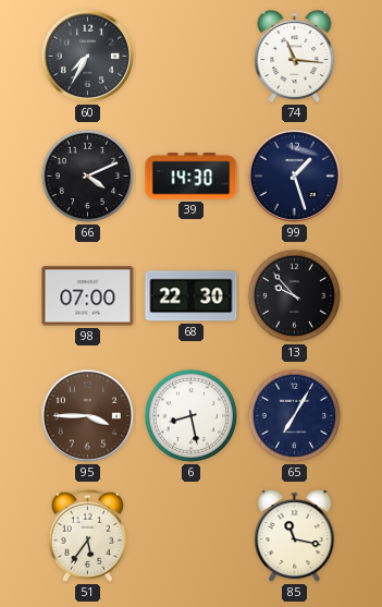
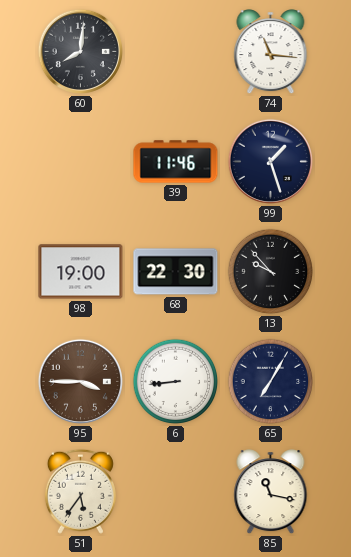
60: 7:35 -> 8:01 (80, 51)
66: 4:11 -> none (88, 177)
39: 14:30 -> 11:46 (176, 162)
98: 07:00 -> 19:00 (81, 272)
6: 8:28 -> 8:44 (176, 382)
